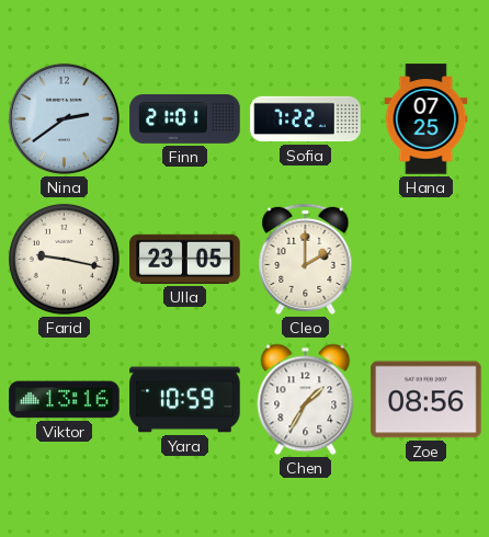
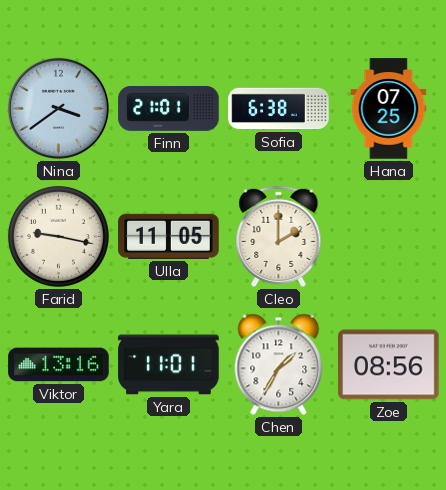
Nina: 2:39 -> 3:39 (58, 108)
Sofia: 7:22 -> 6:38 (279, 109)
Ulla: 23:05 -> 11:05 (169, 236)
Yara: 10:59 -> 11:01 (169, 365)
